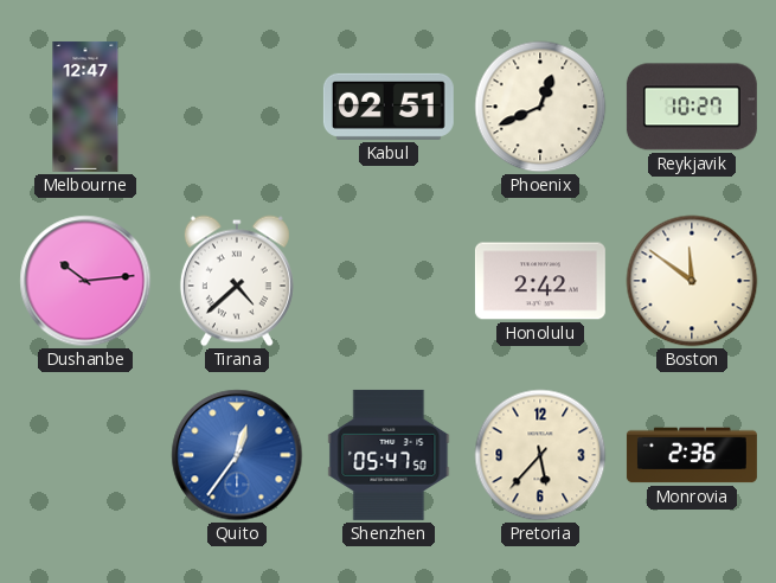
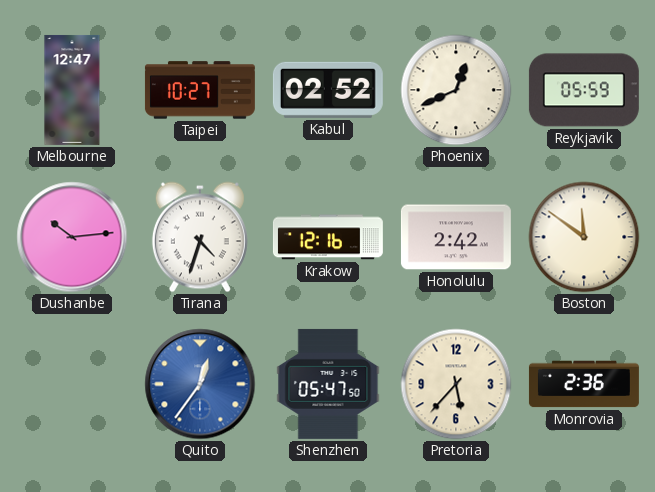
Taipei: none -> 10:27 (200, 90)
Kabul: 02:51 -> 02:52 (328, 90)
Reykjavik: 10:27 -> 05:59 (584, 90)
Tirana: 4:38 -> 4:33 (200, 237)
Krakow: none -> 12:16 (328, 237)
